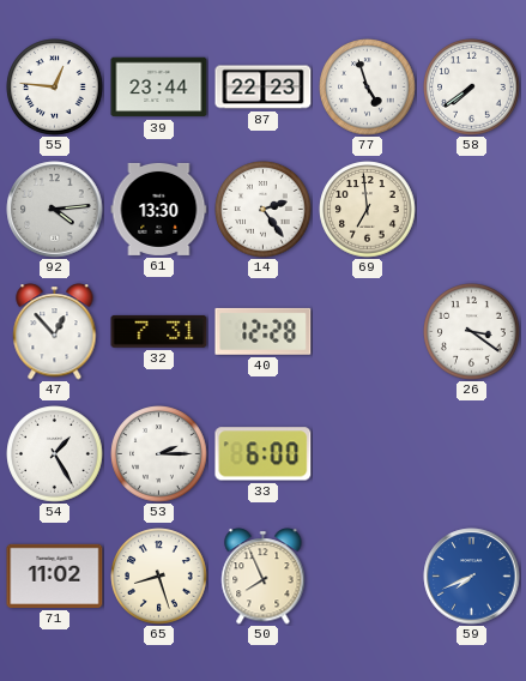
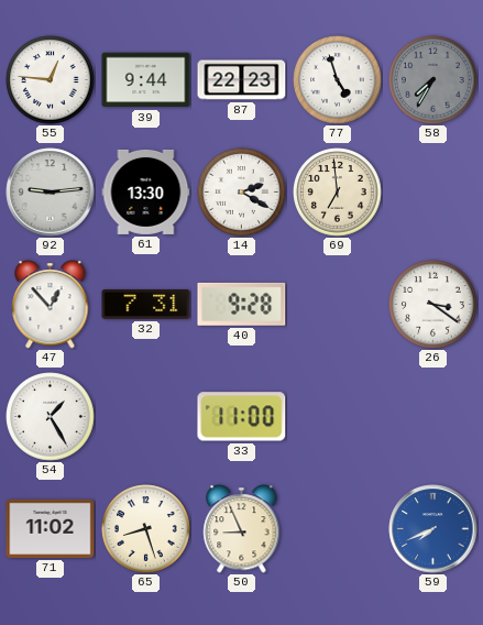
39: 23:44 -> 9:44 (146, 80)
58: 7:39 -> 7:35 (433, 80)
58 dial: white -> grey (433, 80)
92: 4:14 -> 9:14 (51, 193)
14: 2:24 -> 2:20 (242, 193)
40: 12:28 -> 9:28 (242, 304)
53: 2:15 -> none (159, 454)
33: 6:00 -> 11:00 (242, 417)
50: 7:56 -> 8:56 (242, 529)
